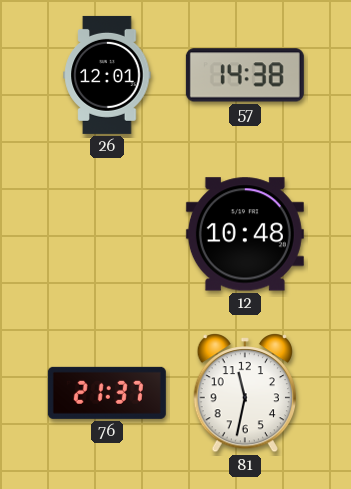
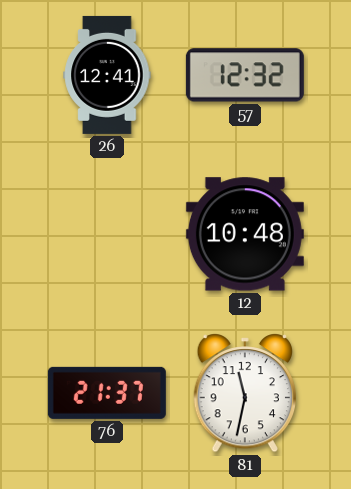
26: 12:01 -> 12:41 (107, 75)
57: 14:38 -> 12:32 (245, 75)
